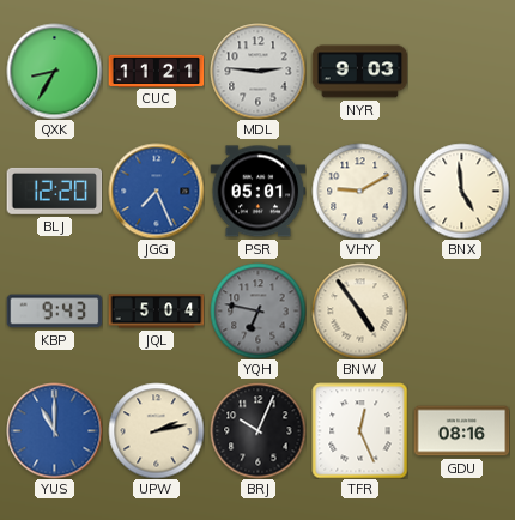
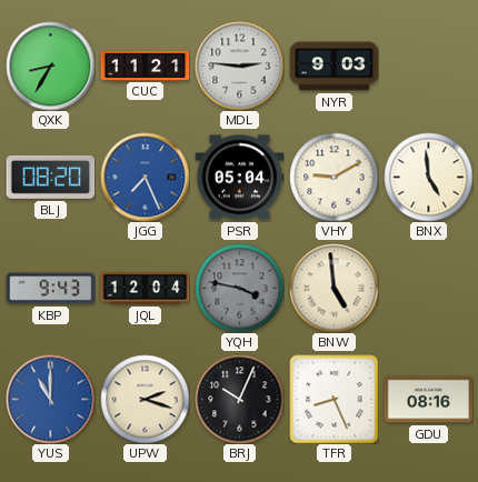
BLJ: 12:20 -> 08:20 (50, 177)
PSR: 05:01 -> 05:04 (239, 178)
JQL: 5:04 -> 12:04 (145, 289)
YQH: 6:47 -> 3:47 (239, 288)
BNW: 4:54 -> 4:59 (333, 288)
UPW: 2:13 -> 2:18 (145, 399)
TFR: 12:26 -> 8:26 (333, 399)
